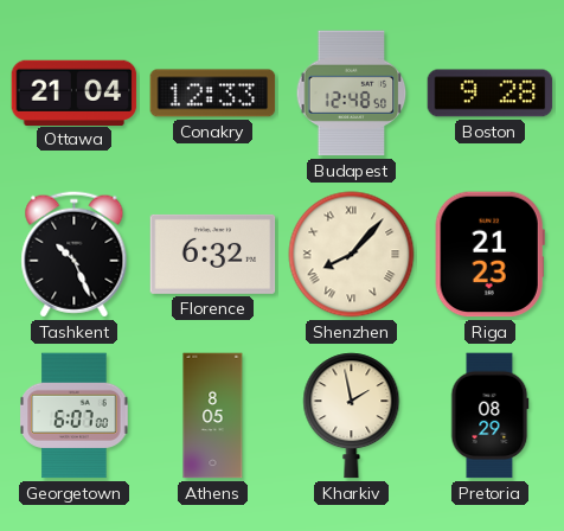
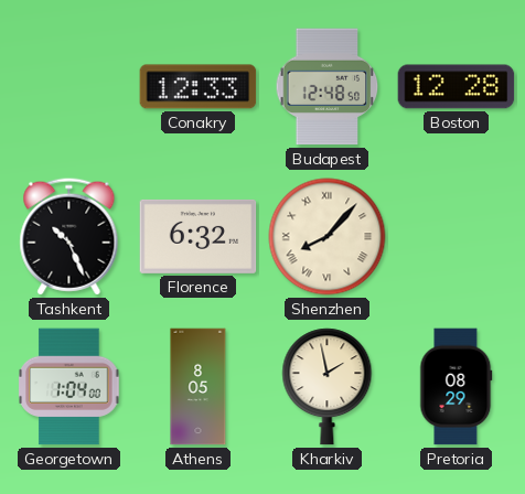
Ottawa: 21:04 -> none (75, 92)
Boston: 9:28 -> 12:28 (457, 87)
Riga: 21:23 -> none (489, 255)
Georgetown: 6:07 -> 1:04 (69, 387)
